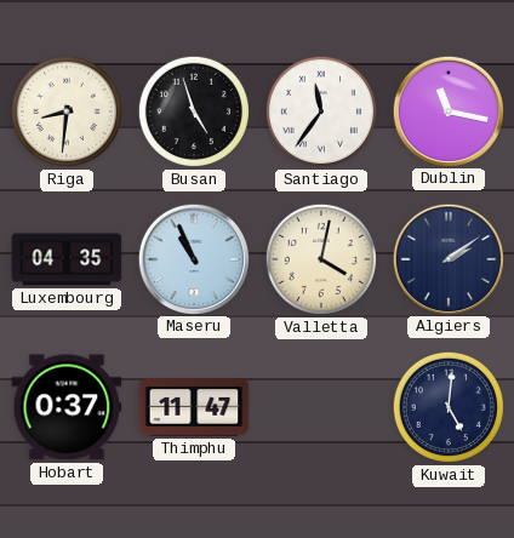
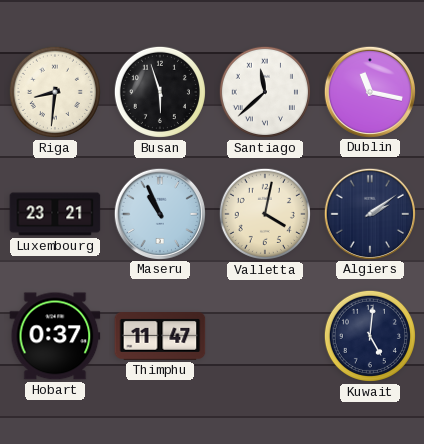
Busan: 4:57 -> 5:57 (160, 92)
Santiago: 11:36 -> 11:38 (265, 92)
Luxembourg: 04:35 -> 23:21 (55, 214)
